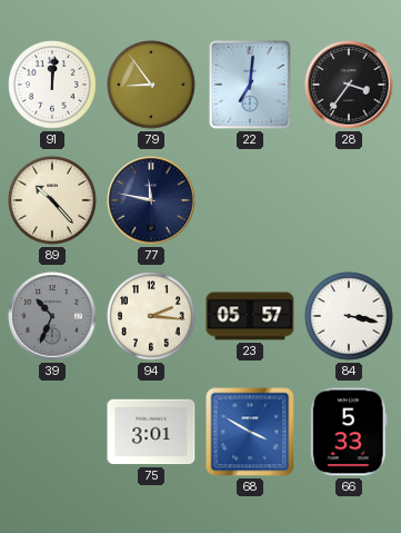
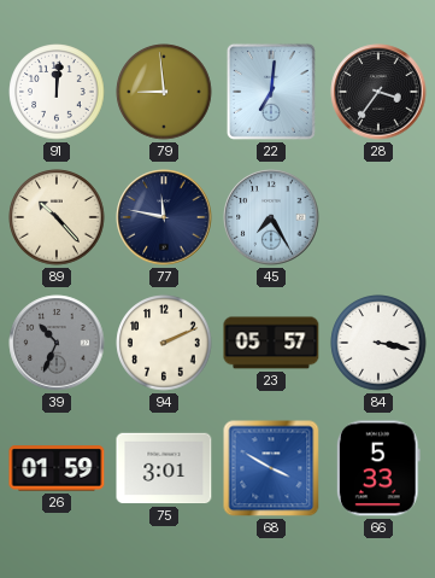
79: 8:54 -> 8:59 (164, 92)
45: none -> 7:25 (271, 217)
94: 2:16 -> 2:11 (164, 343)
26: none -> 01:59 (57, 468)
